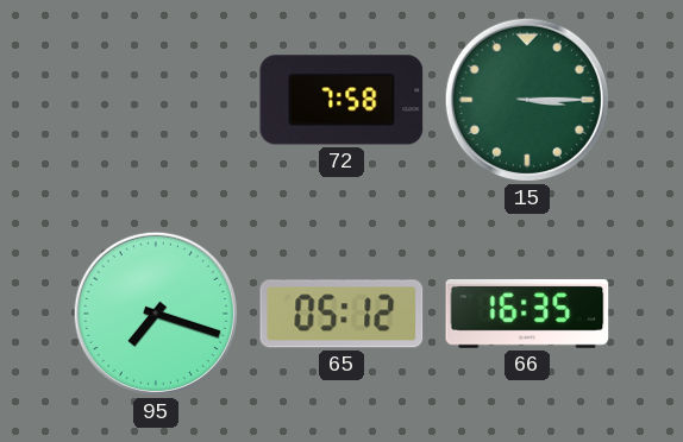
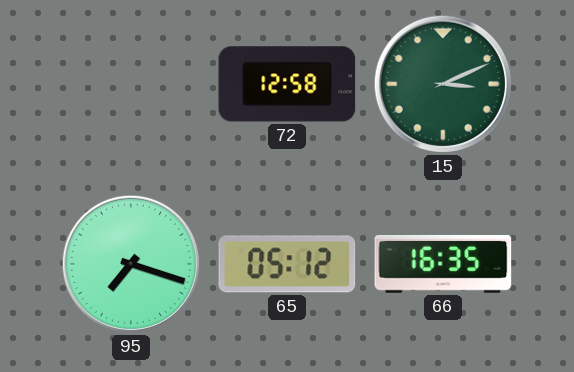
72: 7:58 -> 12:58 (287, 84)
15: 3:15 -> 3:11 (443, 84)
